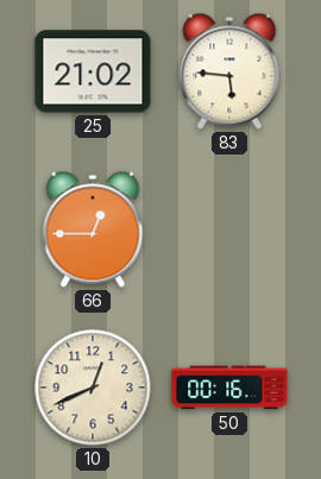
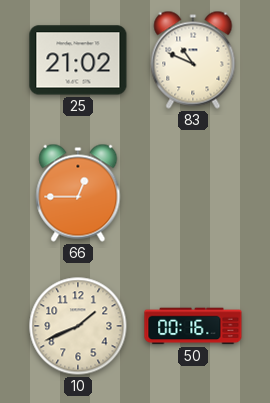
83: 5:46 -> 10:49 (193, 60)
10: 12:41 -> 1:41 (78, 326)
